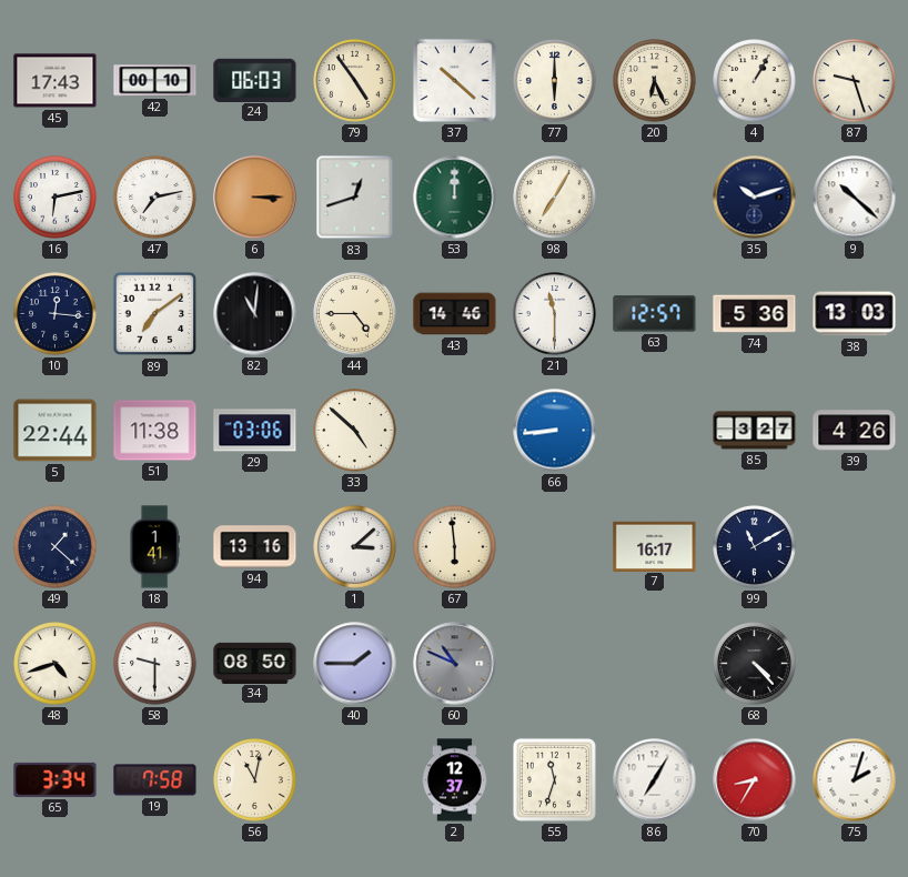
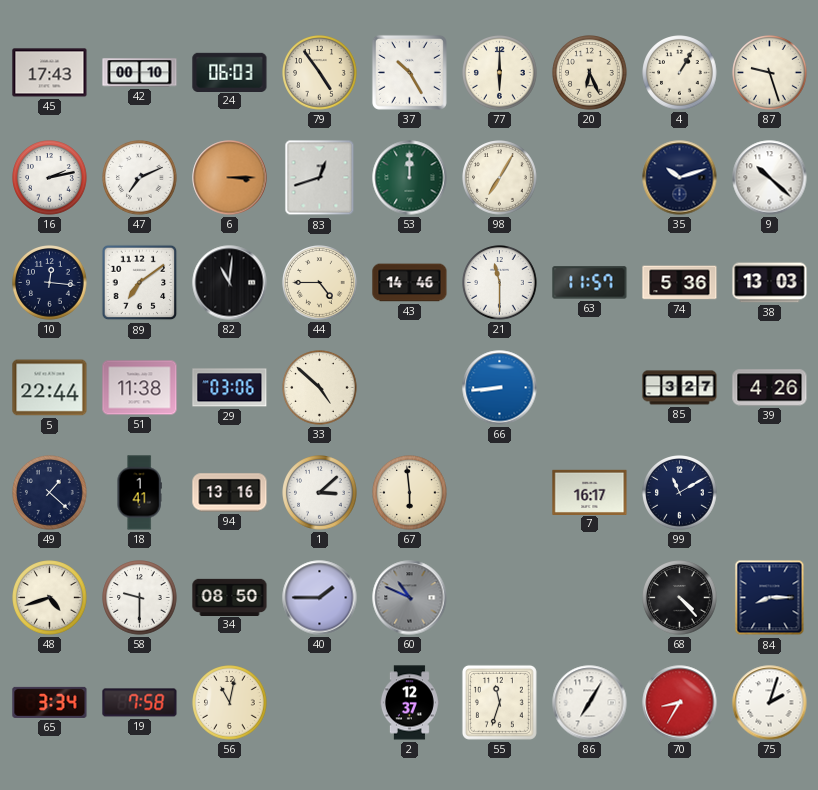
37: 10:22 -> 10:25 (409, 72)
16: 6:13 -> 2:13 (50, 178)
47: 7:13 -> 7:11 (140, 178)
63: 12:57 -> 11:57 (590, 283)
84: none -> 8:15 (770, 598)
